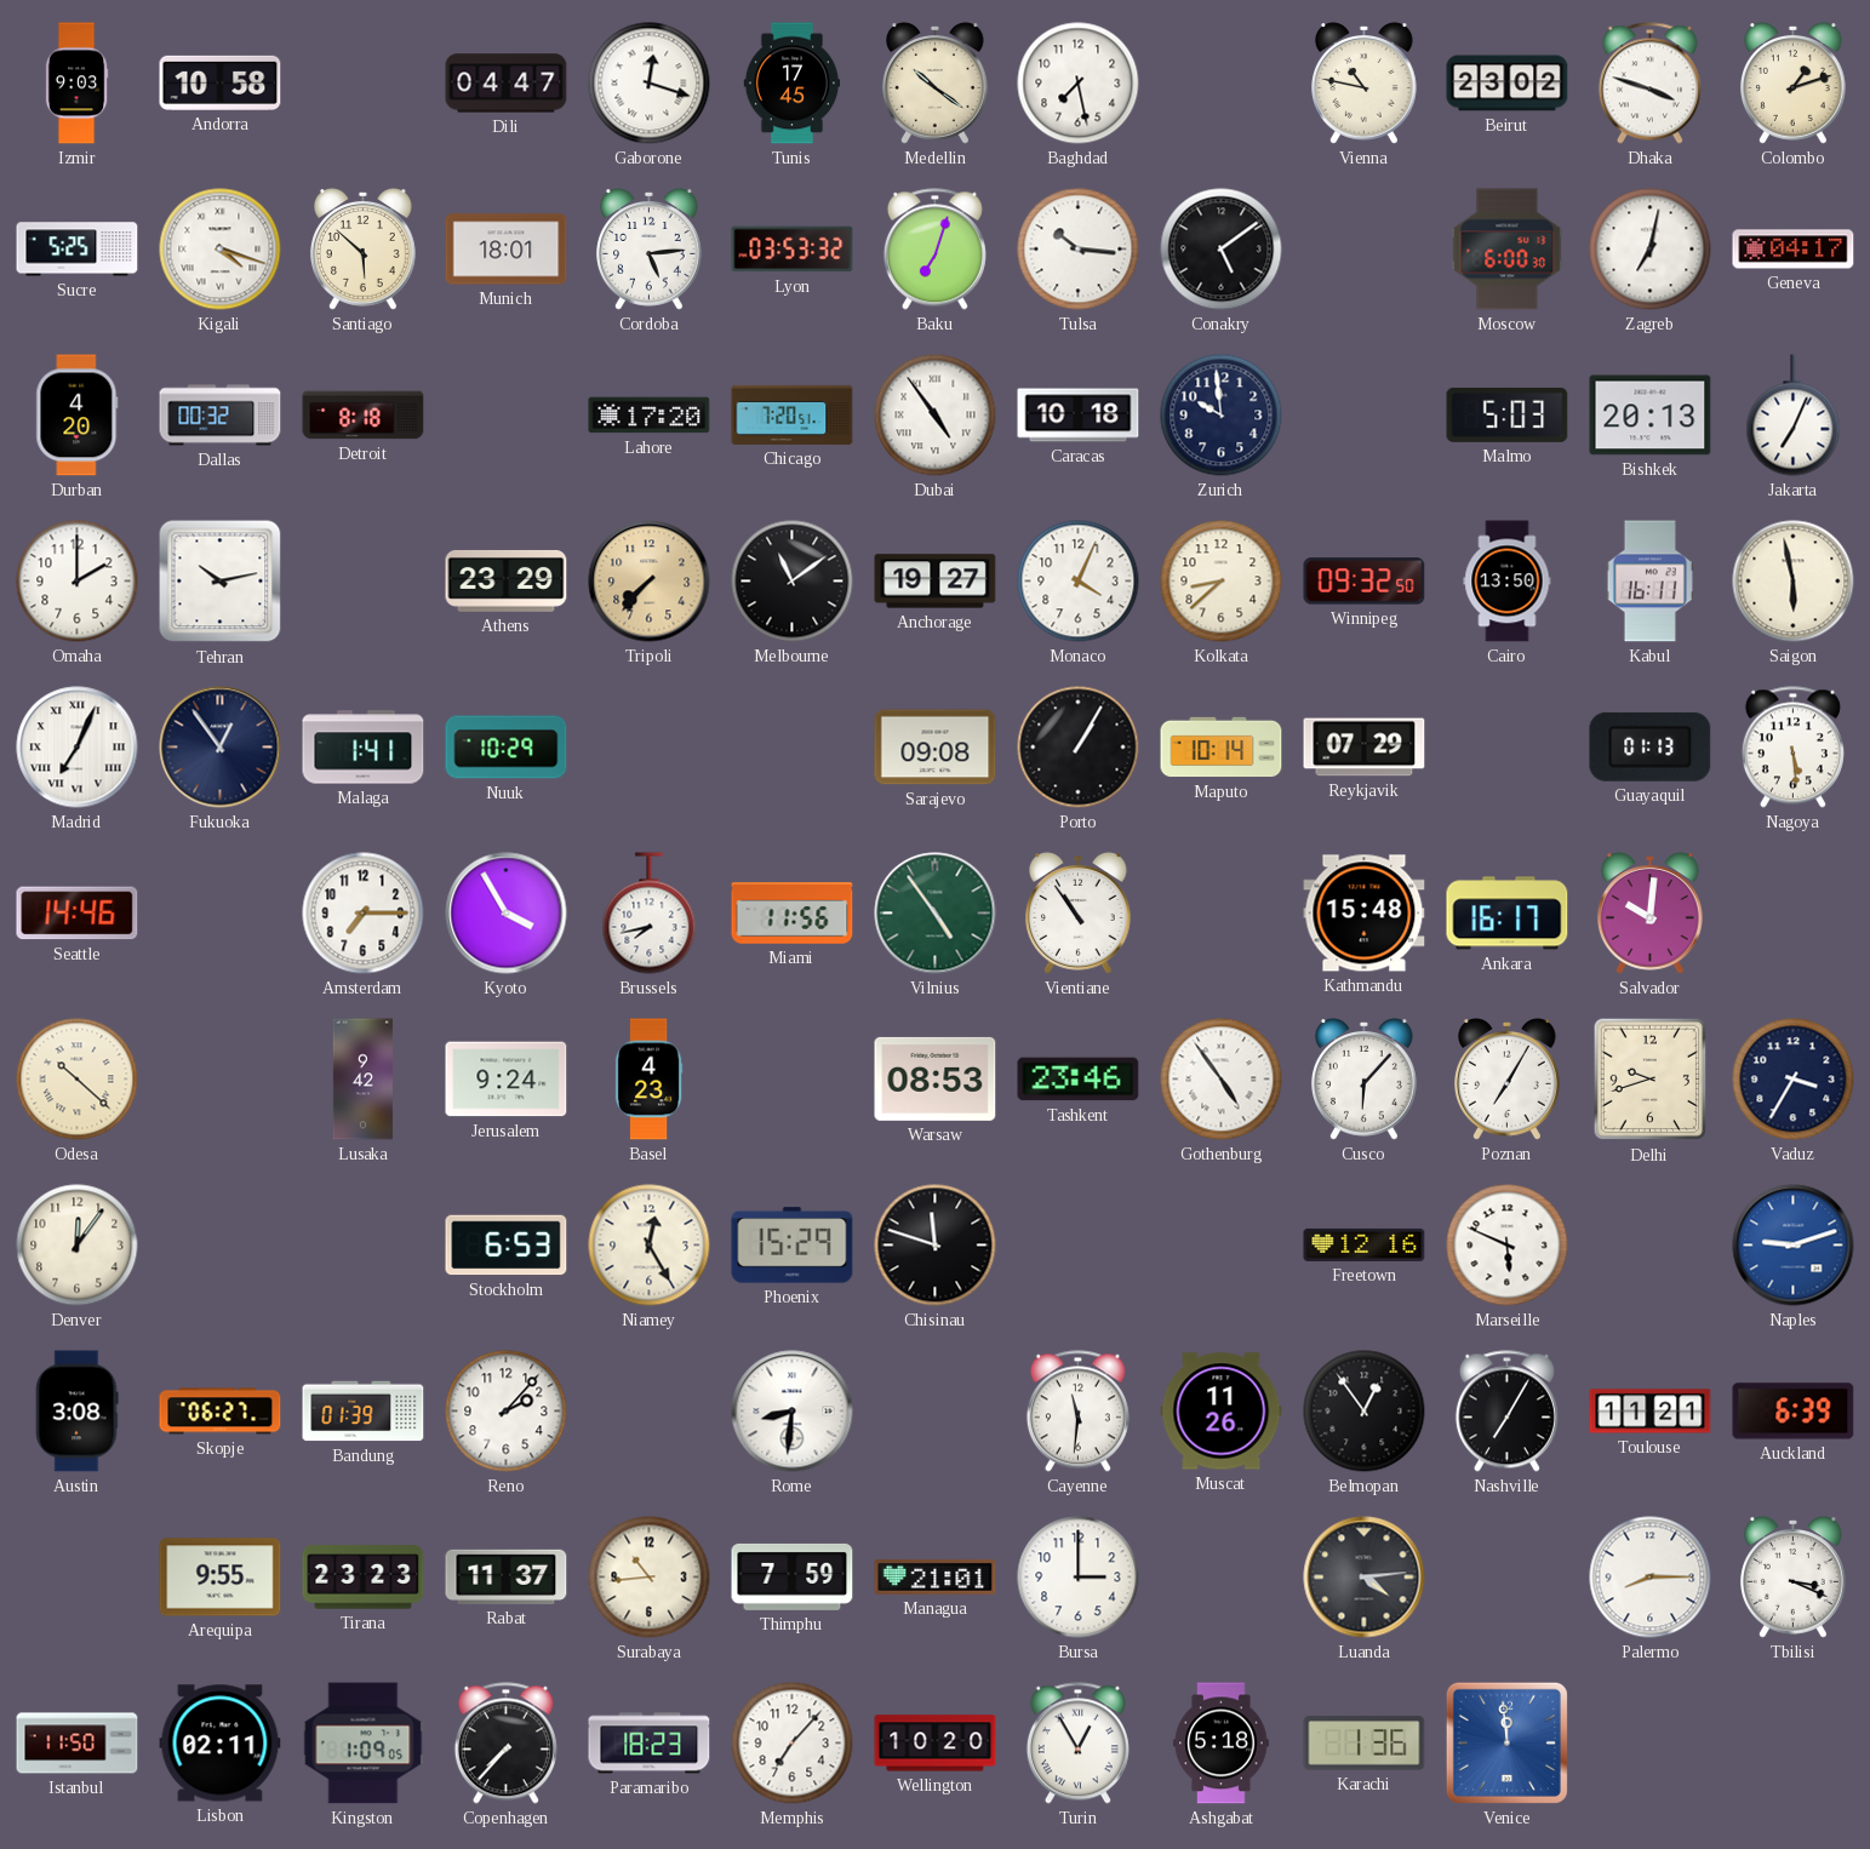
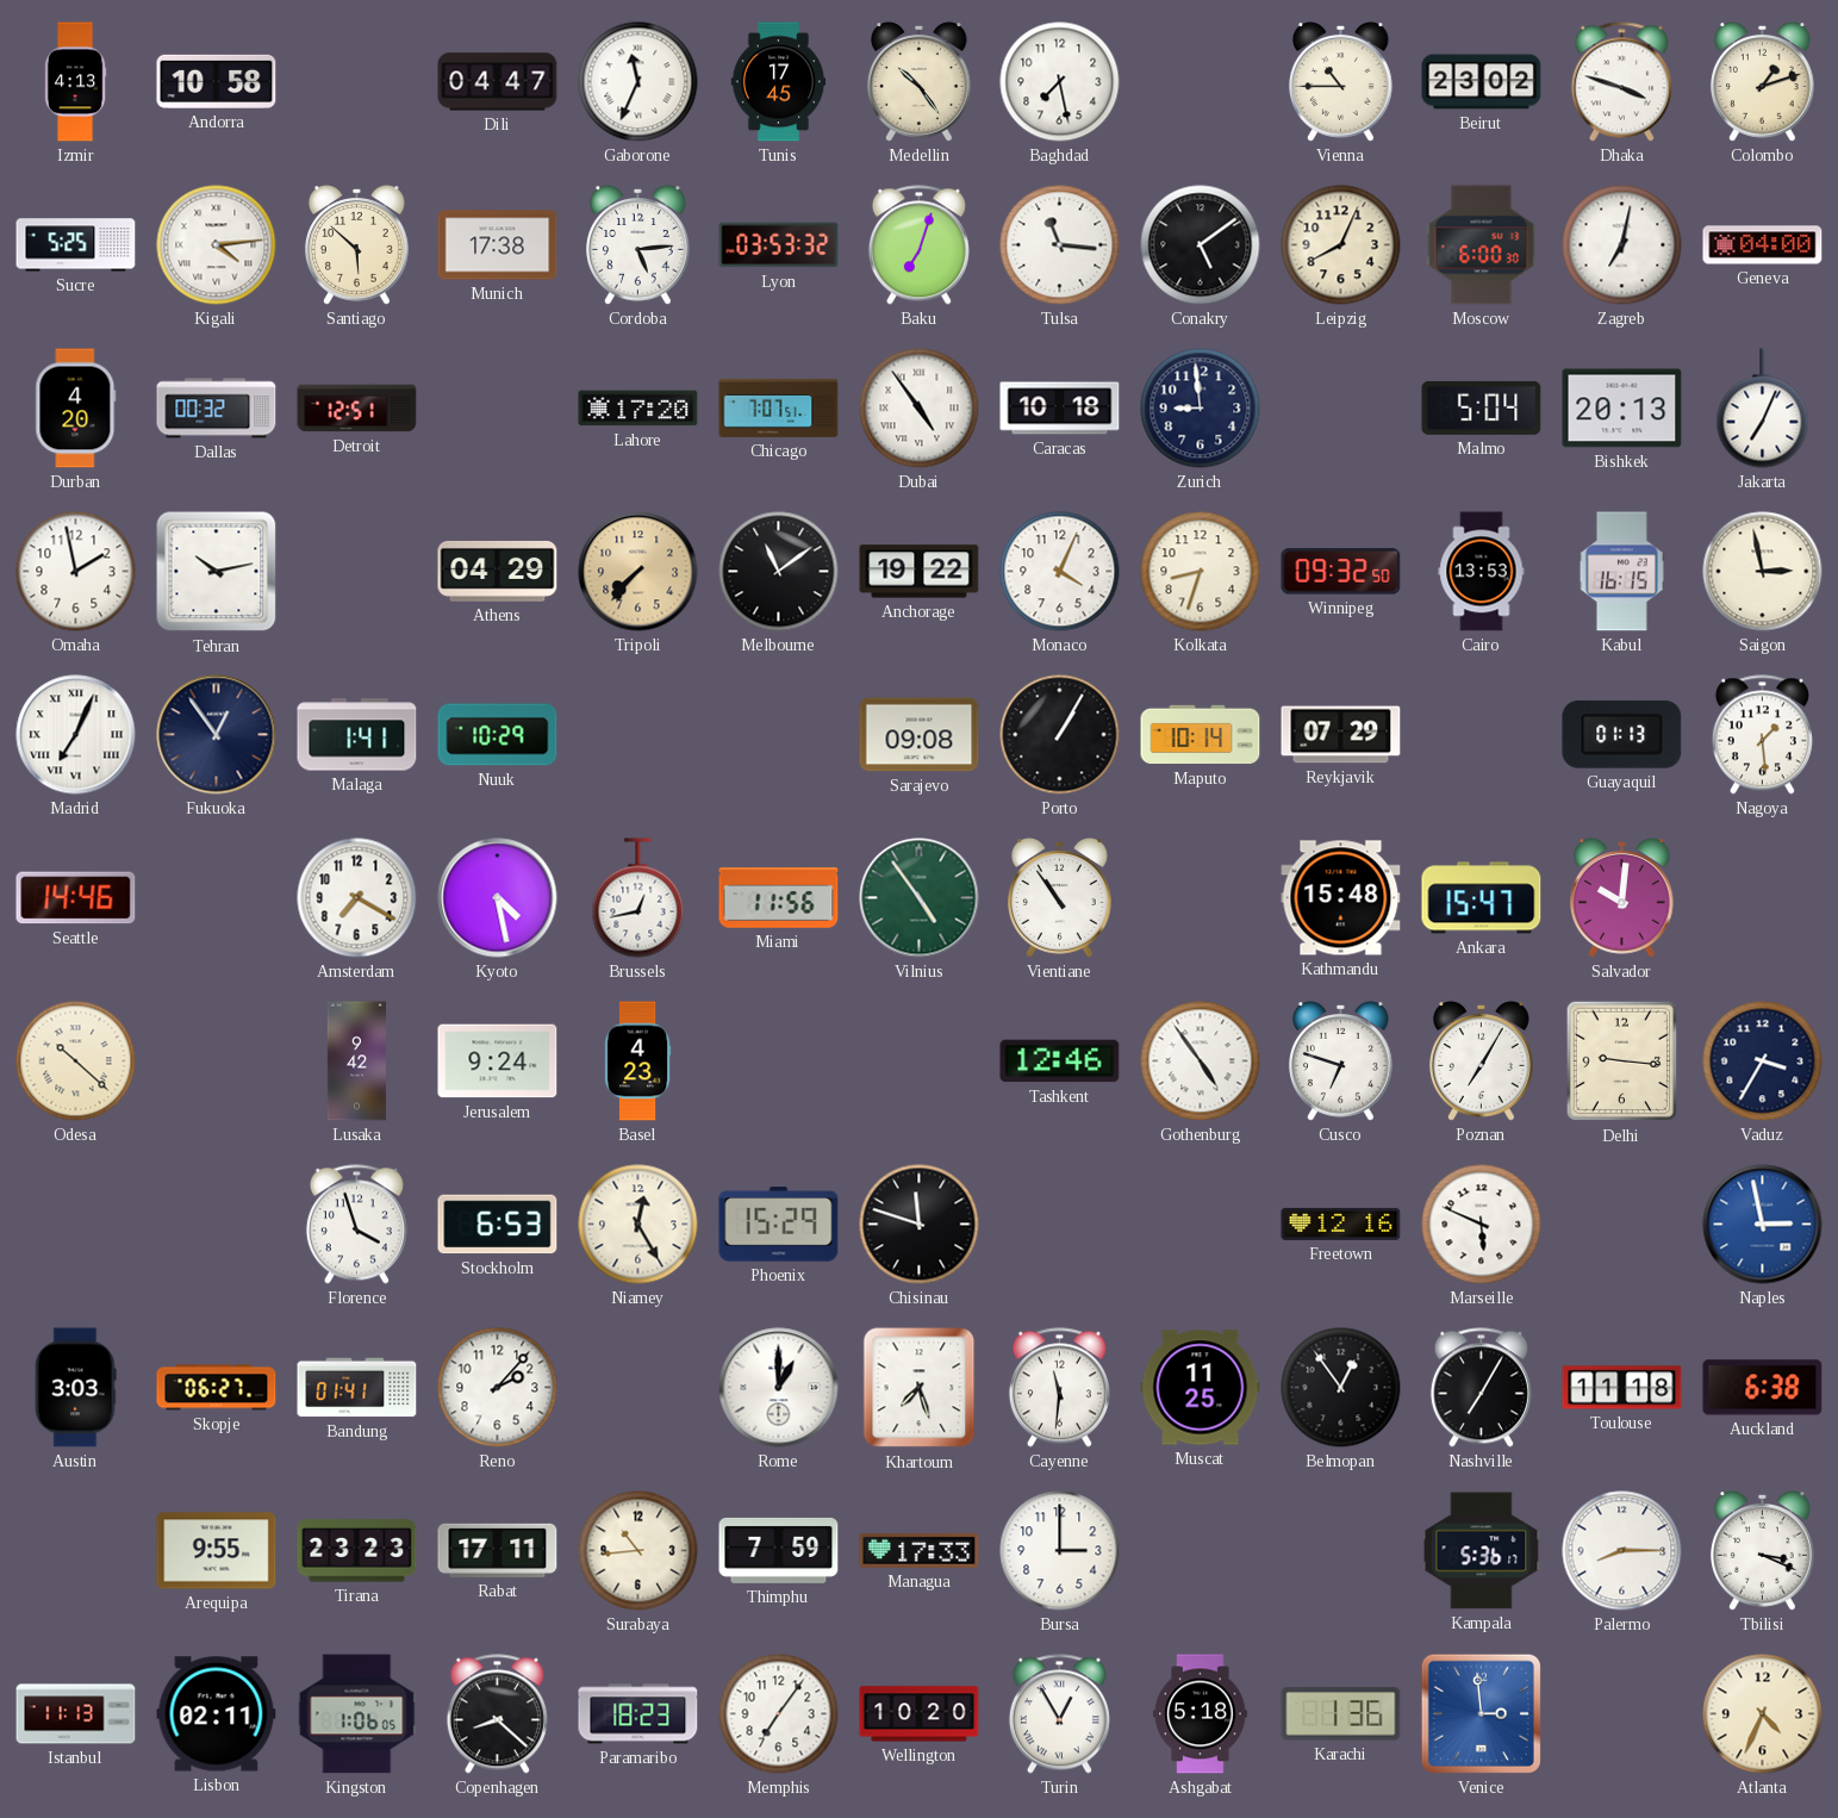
Izmir: 9:03 -> 4:13 (75, 82)
Gaborone: 12:18 -> 11:34 (638, 82)
Medellin: 10:21 -> 10:24 (920, 82)
Vienna: 10:47 -> 10:45 (1341, 82)
Kigali: 4:18 -> 4:14 (217, 245)
Munich: 18:01 -> 17:38 (498, 245)
Tulsa: 10:16 -> 11:16 (1060, 245)
Leipzig: none -> 8:04 (1341, 245)
Geneva: 04:17 -> 04:00 (1763, 245)
Detroit: 8:18 -> 12:51 (357, 409)
Chicago: 7:20 -> 7:07 (779, 407)
Zurich: 9:59 -> 8:59 (1201, 409)
Malmo: 5:03 -> 5:04 (1482, 407)
Omaha: 2:00 -> 1:58 (76, 572)
Athens: 23:29 -> 04:29 (498, 571)
Anchorage: 19:27 -> 19:22 (920, 572)
Kolkata: 8:38 -> 8:33 (1201, 572)
Cairo: 13:50 -> 13:53 (1482, 572)
Kabul: 16:11 -> 16:15 (1621, 572)
Saigon: 5:58 -> 2:58 (1763, 572)
Nagoya: 5:29 -> 1:29 (1762, 735)
Amsterdam: 7:15 -> 7:20 (357, 898)
Kyoto: 3:55 -> 4:28 (498, 898)
Brussels: 7:43 -> 12:43 (638, 898)
Ankara: 16:17 -> 15:47 (1482, 898)
Warsaw: 08:53 -> none (936, 1078)
Tashkent: 23:46 -> 12:46 (1060, 1061)
Cusco: 6:07 -> 6:48 (1341, 1061)
Delhi: 9:42 -> 9:16 (1622, 1061)
Denver: 12:06 -> none (78, 1246)
Florence: none -> 3:57 (356, 1225)
Naples: 9:12 -> 2:58 (1763, 1225)
Austin: 3:08 -> 3:03 (75, 1388)
Bandung: 01:39 -> 01:41 (357, 1388)
Rome: 8:31 -> 1:00 (779, 1388)
Khartoum: none -> 7:27 (920, 1388)
Muscat: 11:26 -> 11:25 (1201, 1388)
Toulouse: 11:21 -> 11:18 (1622, 1388)
Auckland: 6:39 -> 6:38 (1763, 1388)
Rabat: 11:37 -> 17:11 (498, 1550)
Managua: 21:01 -> 17:33 (920, 1550)
Luanda: 4:14 -> none (1365, 1578)
Kampala: none -> 5:36 (1482, 1551)
Istanbul: 11:50 -> 11:13 (76, 1714)
Kingston: 1:09 -> 1:06 (357, 1714)
Copenhagen: 7:37 -> 8:22 (497, 1714)
Memphis: 7:07 -> 7:06 (779, 1714)
Venice: 11:59 -> 2:59 (1481, 1713)
Atlanta: none -> 4:34 (1763, 1714)
